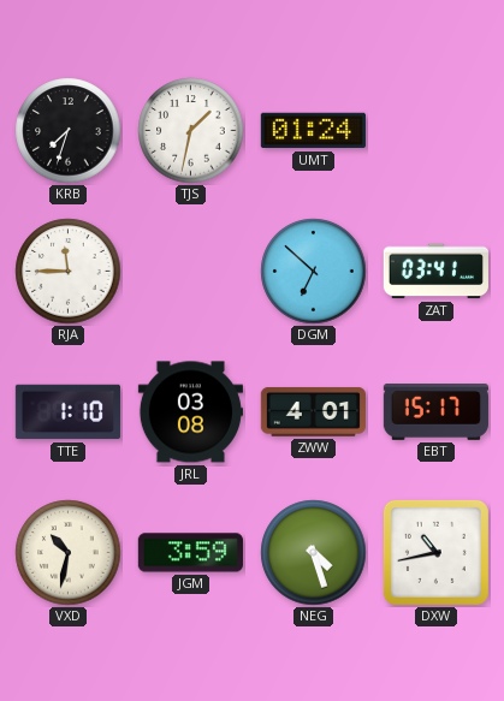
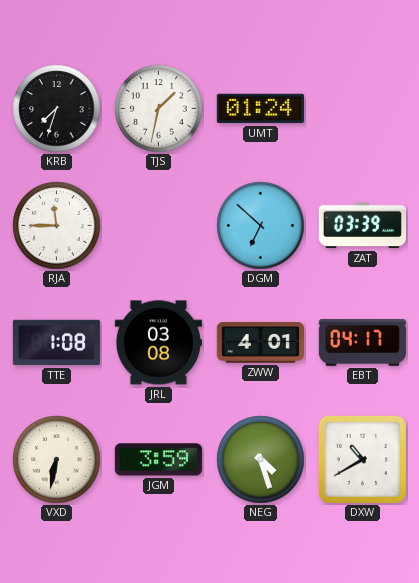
ZAT: 03:41 -> 03:39 (362, 226)
TTE: 1:10 -> 1:08 (56, 343)
EBT: 15:17 -> 04:17 (362, 343)
VXD: 10:32 -> 6:32 (57, 460)
DXW: 10:43 -> 10:40 (362, 459)
